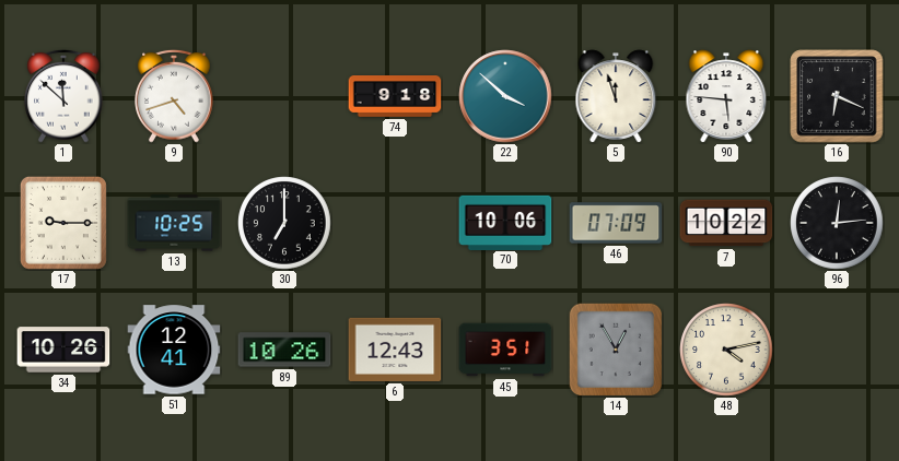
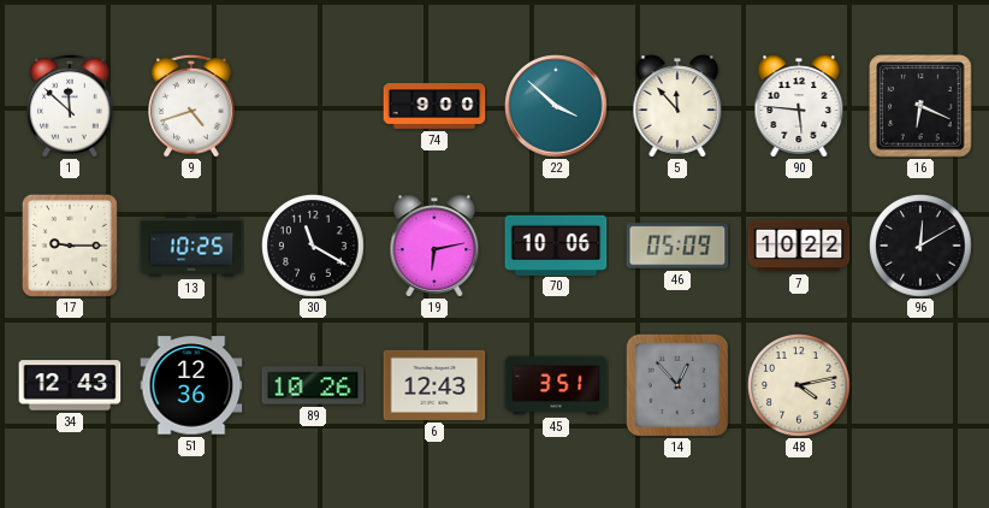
74: 9:18 -> 9:00 (434, 107)
5: 11:57 -> 11:53 (677, 106)
30: 7:00 -> 11:20 (313, 246)
19: none -> 6:13 (434, 246)
46: 07:09 -> 05:09 (677, 246)
96: 12:14 -> 12:10 (920, 246)
34: 10:26 -> 12:43 (70, 385)
51: 12:41 -> 12:36 (191, 385)
14: 12:55 -> 12:53 (677, 385)
